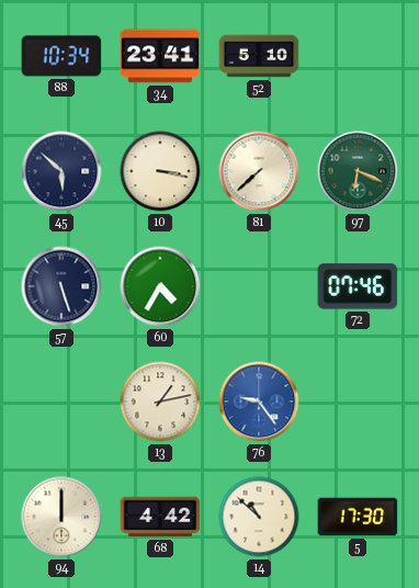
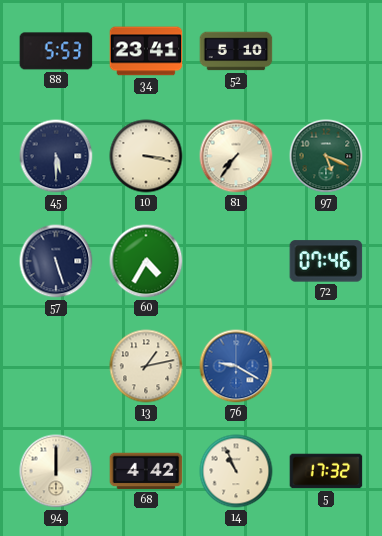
88: 10:34 -> 5:53 (56, 51)
45: 5:52 -> 5:30 (56, 156)
81: 7:38 -> 7:36 (236, 156)
97: 6:19 -> 5:19 (326, 156)
76: 9:24 -> 9:20 (236, 366)
14: 10:52 -> 10:56 (236, 471)
5: 17:30 -> 17:32 (326, 471)
